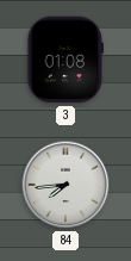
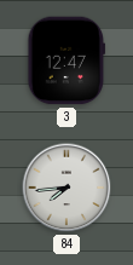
3: 01:08 -> 12:47 (65, 61)
